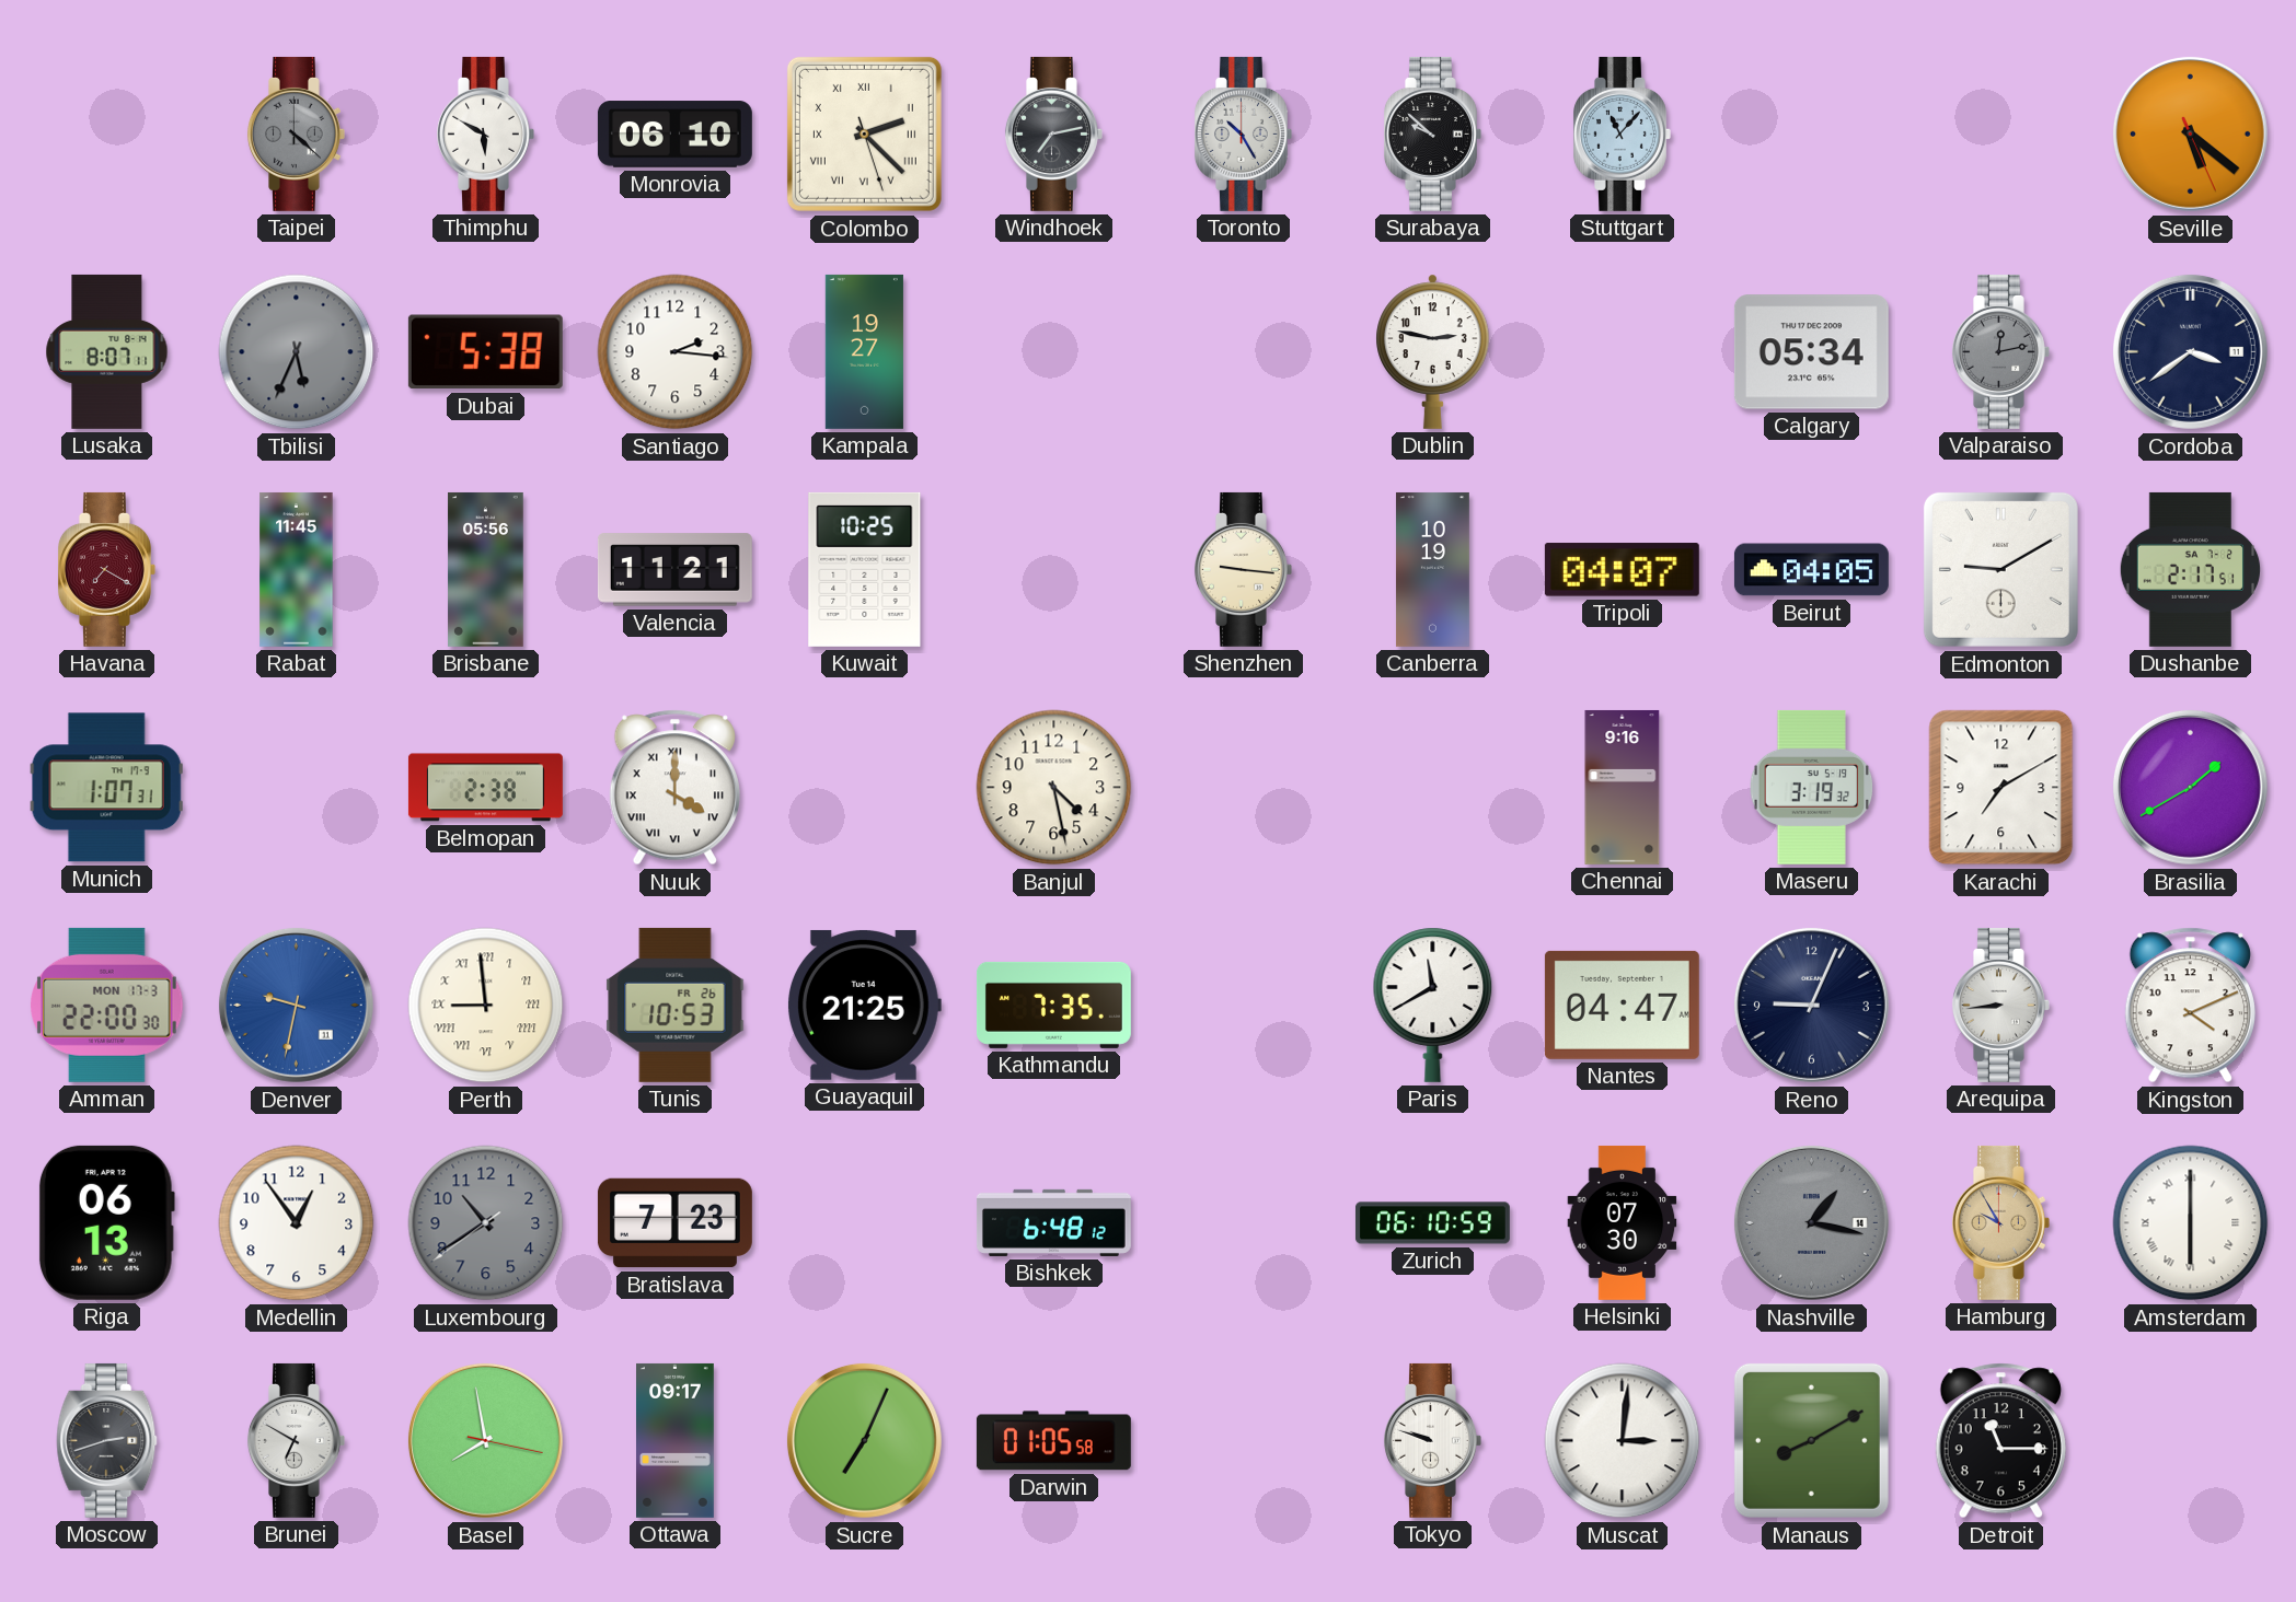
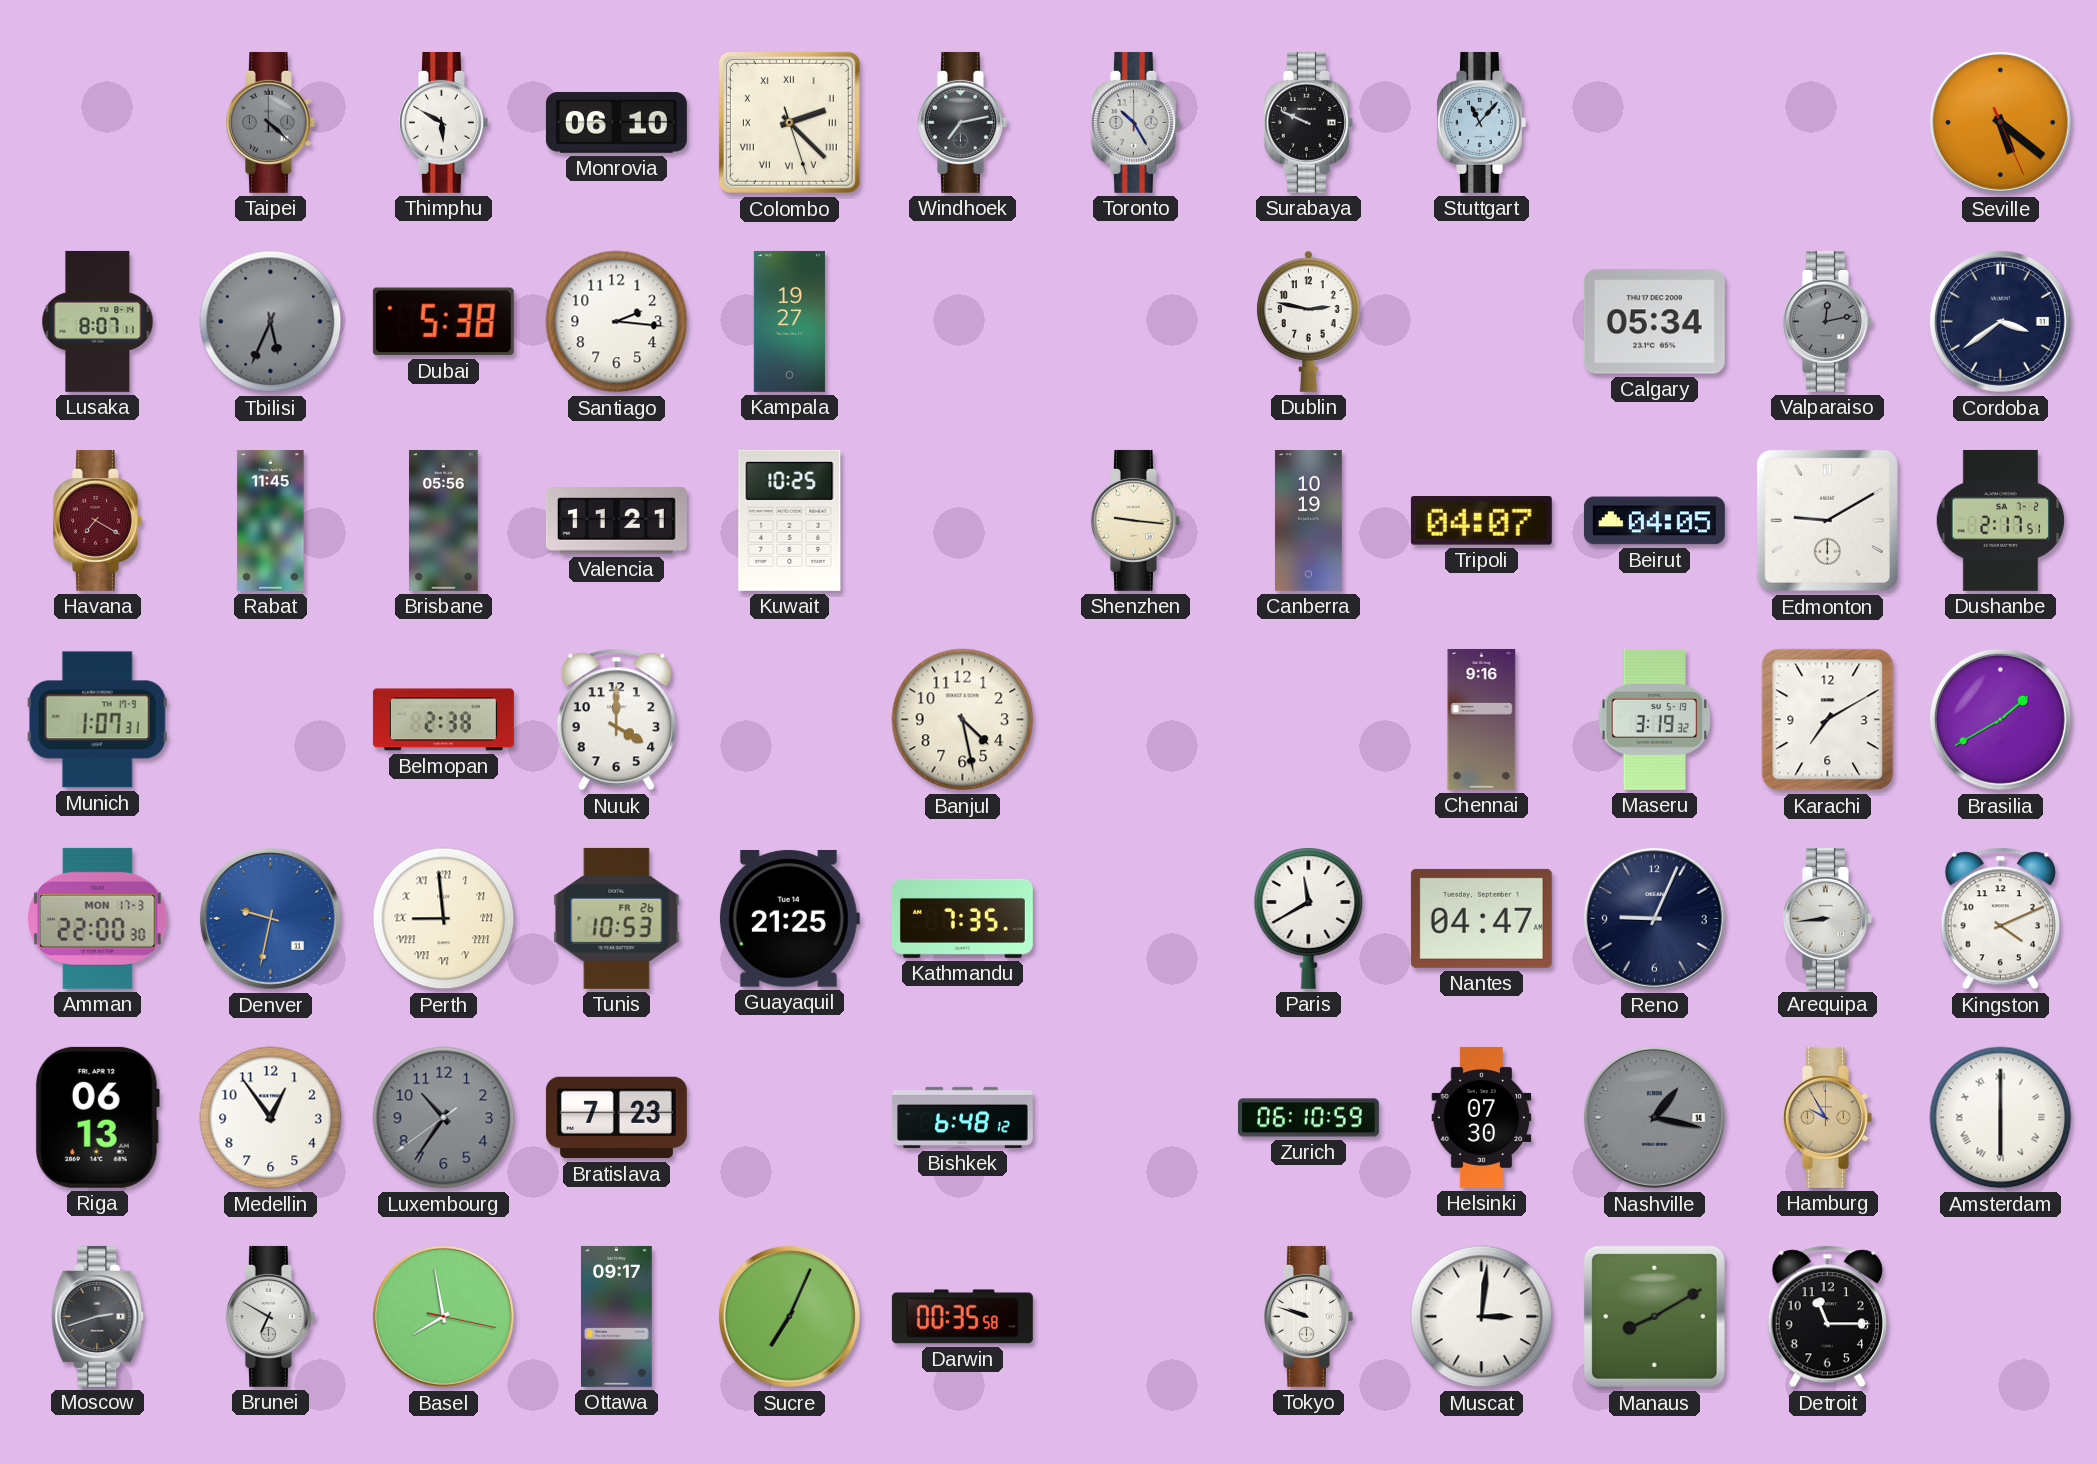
Surabaya: 9:52 -> 9:49 (1308, 122)
Nuuk numerals: Roman -> Arabic (616, 720)
Luxembourg: 10:39 -> 10:35 (444, 1118)
Darwin: 01:05 -> 00:35 (962, 1317)
